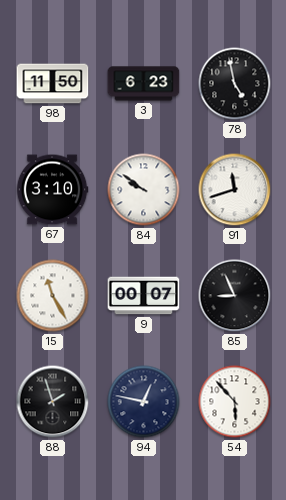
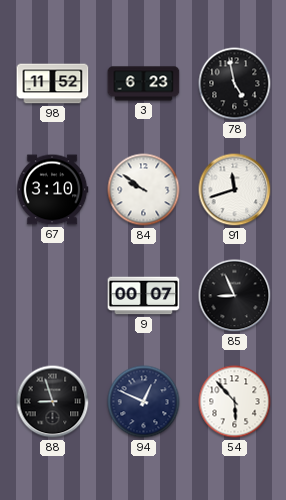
98: 11:50 -> 11:52 (53, 84)
15: 11:25 -> none (53, 296)
88: 1:57 -> 8:57 (53, 402)
94: 12:47 -> 12:49 (144, 402)
